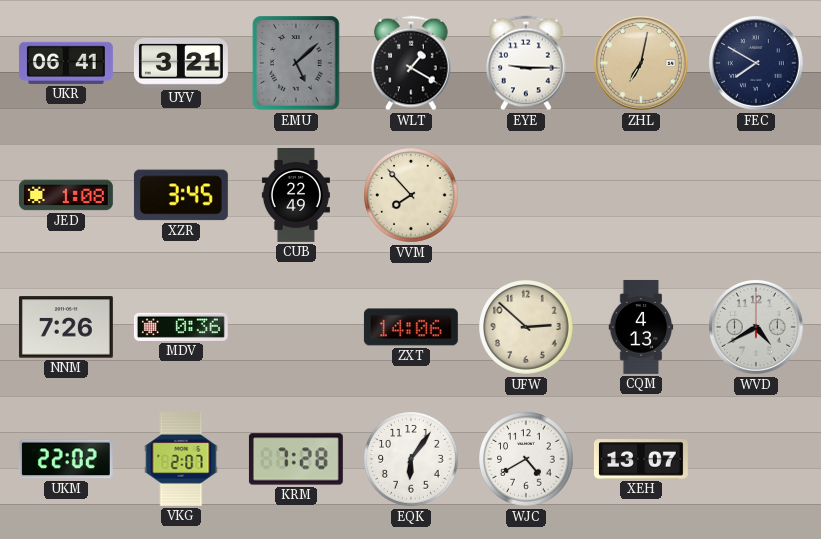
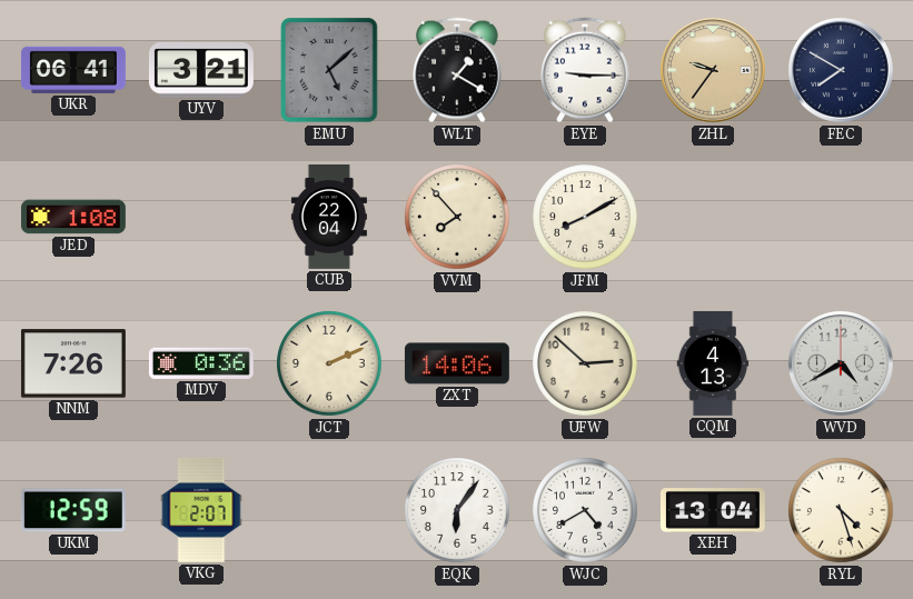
ZHL: 7:02 -> 9:36 (713, 70)
XZR: 3:45 -> none (181, 195)
CUB: 22:49 -> 22:04 (329, 218)
JFM: none -> 8:10 (585, 217)
JCT: none -> 2:11 (329, 363)
UKM: 22:02 -> 12:59 (73, 510)
KRM: 7:28 -> none (296, 459)
XEH: 13:07 -> 13:04 (713, 510)
RYL: none -> 4:27 (841, 510)
